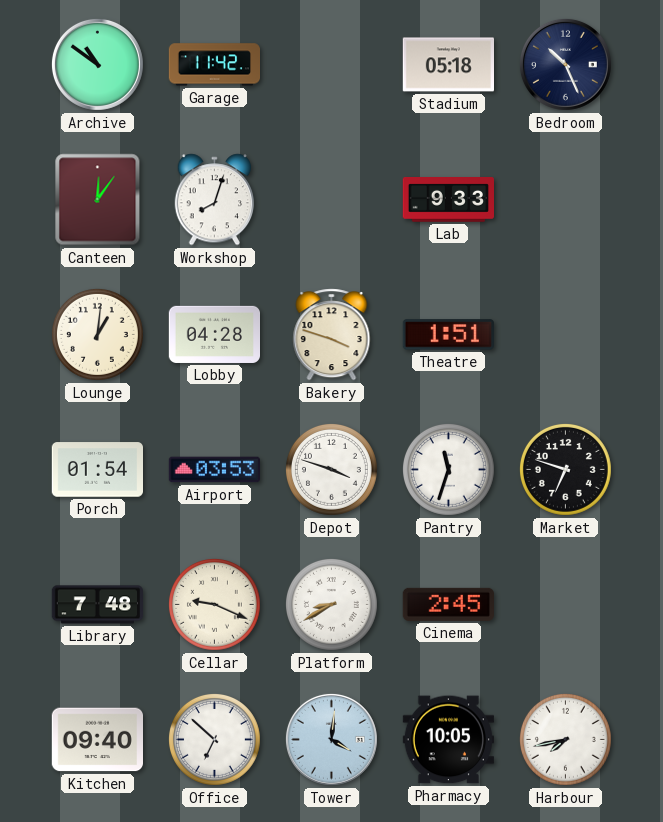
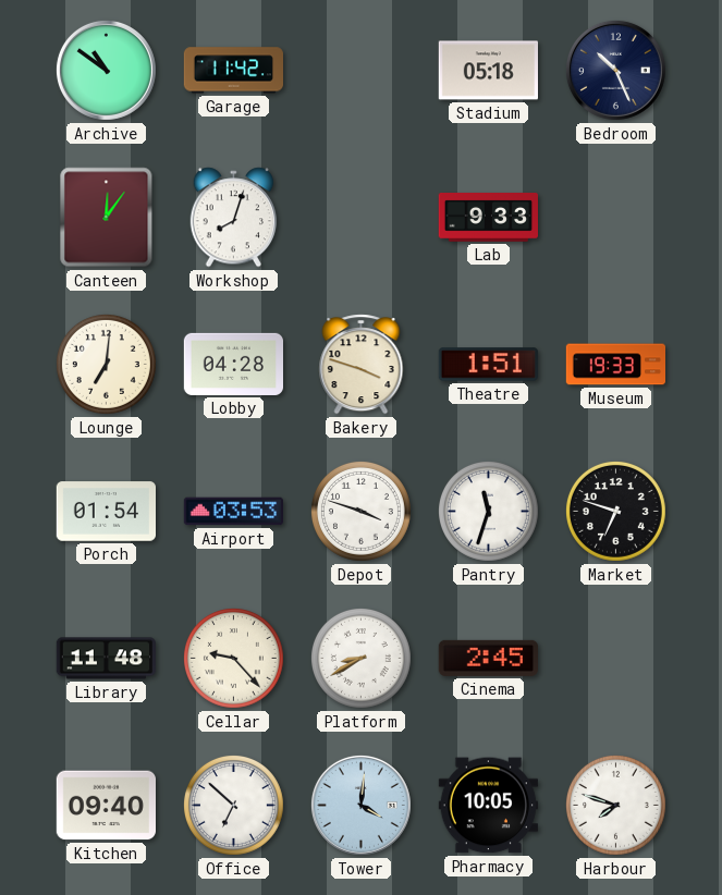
Lounge: 1:01 -> 7:01 (106, 364)
Museum: none -> 19:33 (616, 365)
Library: 7:48 -> 11:48 (106, 659)
Cellar: 9:19 -> 9:23 (233, 658)
Harbour: 7:43 -> 7:48 (615, 805)
